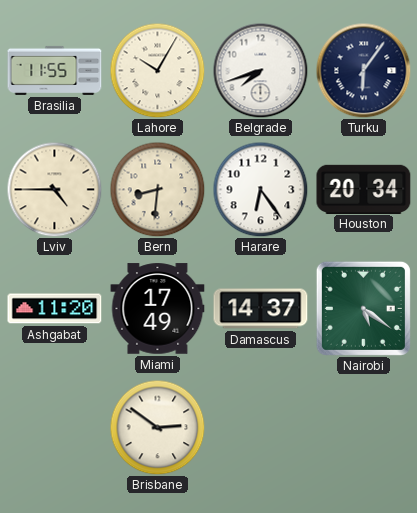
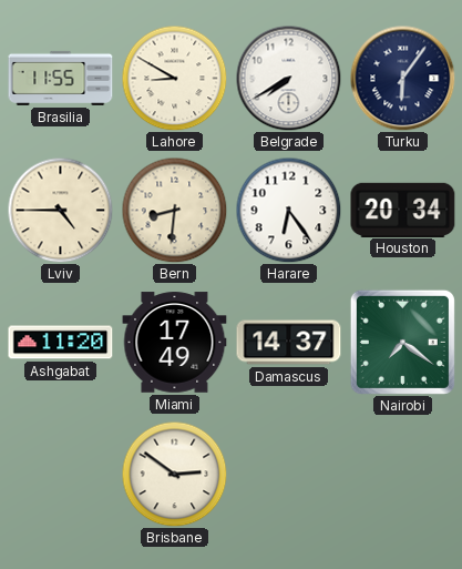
Lahore: 10:05 -> 8:50 (174, 78)
Belgrade: 7:42 -> 7:40 (288, 78)
Nairobi: 5:21 -> 7:21 (402, 342)
